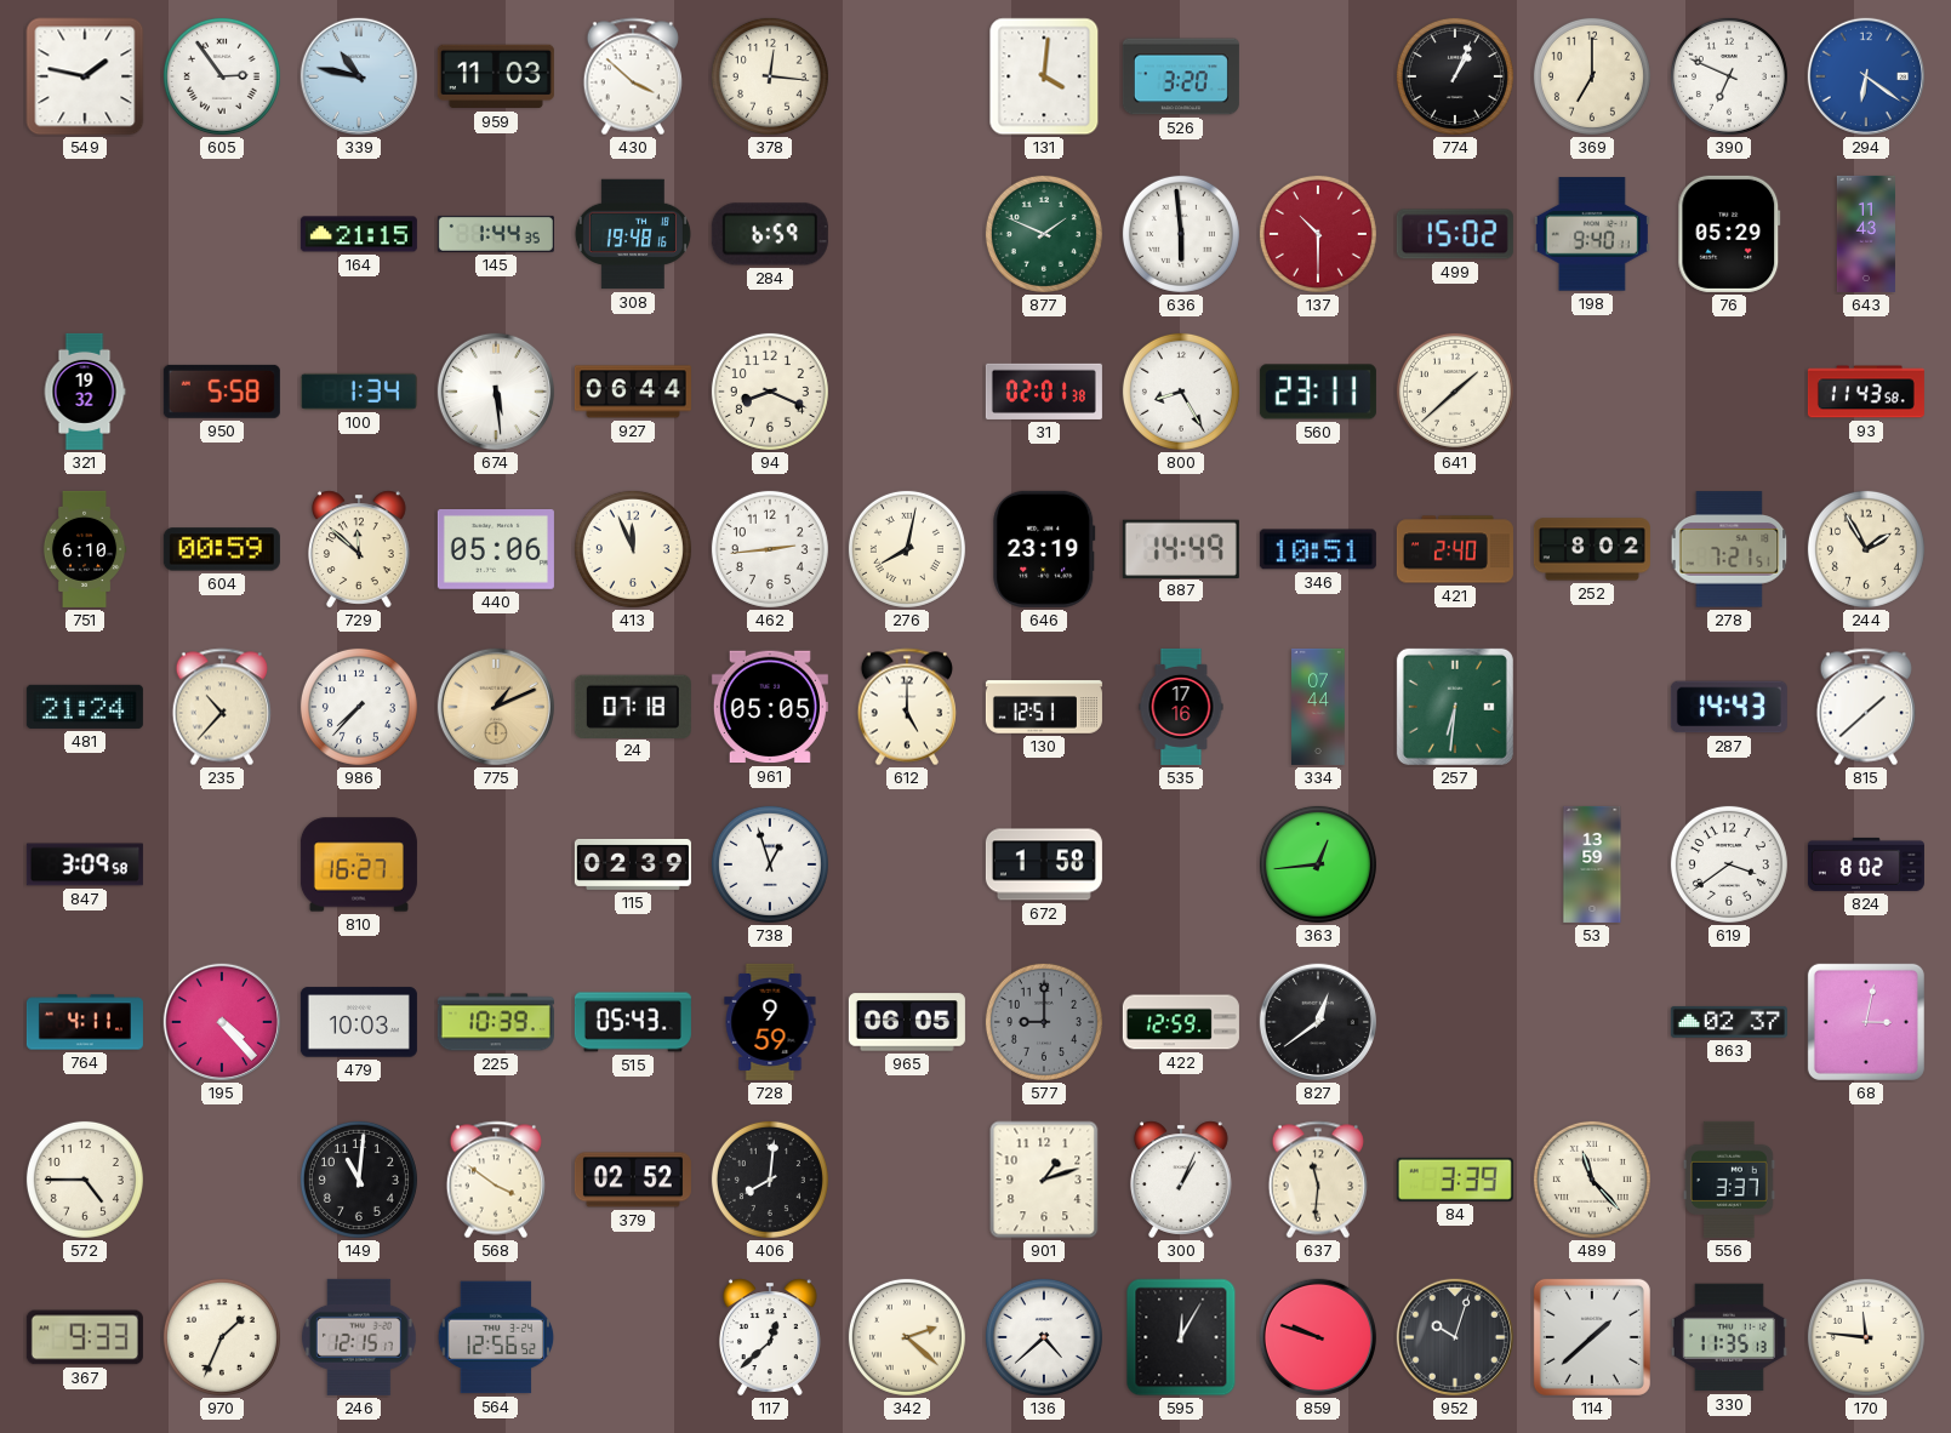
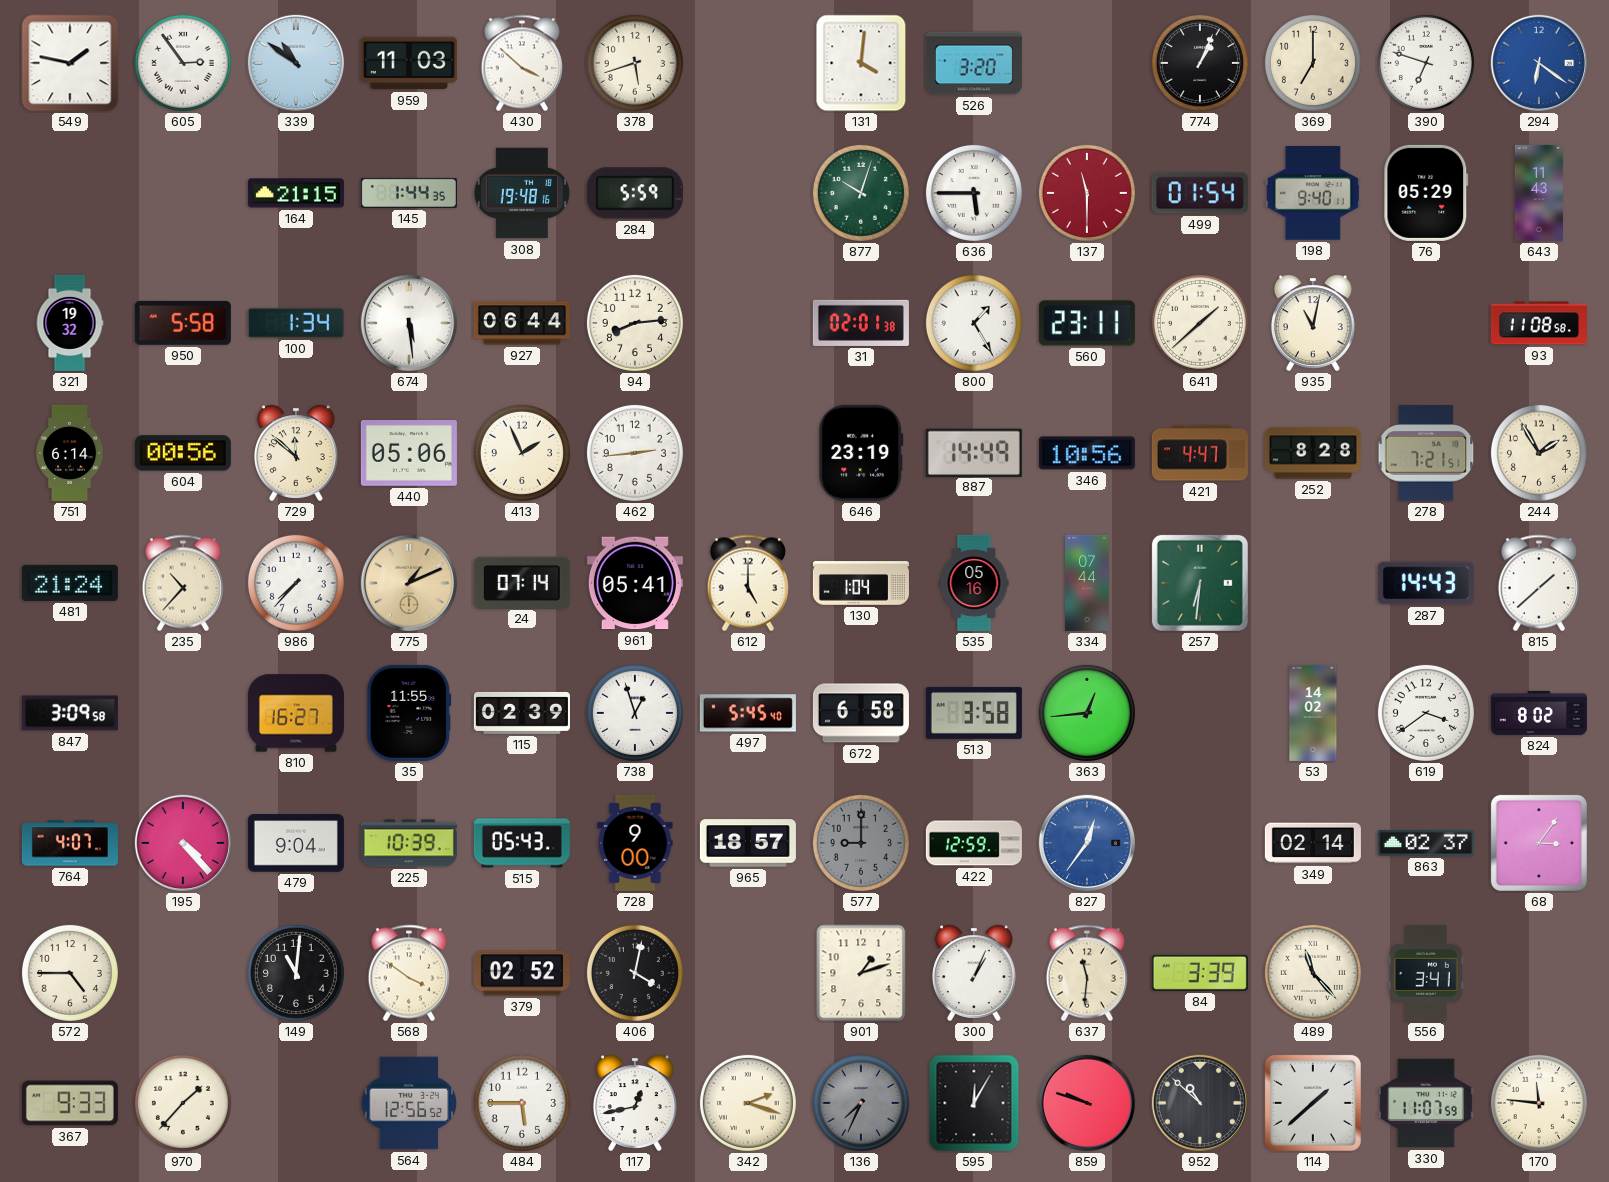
339: 10:47 -> 10:51 (296, 63)
378: 12:16 -> 5:42 (635, 63)
390: 6:49 -> 6:48 (1426, 63)
284: 6:59 -> 5:59 (635, 193)
877: 1:49 -> 10:03 (861, 193)
636: 5:59 -> 5:45 (974, 193)
137: 10:30 -> 11:30 (1087, 193)
499: 15:02 -> 01:54 (1200, 193)
94: 8:19 -> 8:14 (635, 323)
800: 8:25 -> 1:25 (974, 323)
935: none -> 11:02 (1313, 323)
93: 11:43 -> 11:08 (1539, 323)
751: 6:10 -> 6:14 (70, 453)
604: 00:59 -> 00:56 (183, 453)
413: 11:56 -> 1:56 (522, 453)
276: 8:02 -> none (907, 549)
346: 10:51 -> 10:56 (1087, 453)
421: 2:40 -> 4:47 (1200, 453)
252: 8:02 -> 8:28 (1313, 453)
24: 07:18 -> 07:14 (522, 582)
961: 05:05 -> 05:41 (635, 583)
130: 12:51 -> 1:04 (861, 583)
535: 17:16 -> 05:16 (974, 583)
35: none -> 11:55 (409, 713)
497: none -> 5:45 (748, 713)
672: 1:58 -> 6:58 (861, 713)
513: none -> 3:58 (974, 713)
53: 13:59 -> 14:02 (1313, 713)
764: 4:11 -> 4:07 (70, 843)
479: 10:03 -> 9:04 (296, 843)
728: 9:59 -> 9:00 (635, 843)
965: 06:05 -> 18:57 (748, 843)
827: 12:39 -> 12:36 (1087, 843)
827 dial: black -> blue (1087, 843)
349: none -> 02:14 (1313, 843)
68: 3:02 -> 3:06 (1539, 843)
406: 8:01 -> 4:02 (635, 973)
556: 3:37 -> 3:41 (1426, 973)
970: 1:34 -> 1:37 (183, 1103)
246: 12:15 -> none (359, 1337)
484: none -> 5:45 (522, 1103)
117: 12:38 -> 12:43 (635, 1103)
342: 2:22 -> 2:18 (748, 1103)
136: 4:38 -> 7:34 (861, 1103)
136 dial: white -> grey (861, 1103)
952: 10:03 -> 10:52 (1200, 1103)
330: 11:35 -> 11:07 (1426, 1103)
